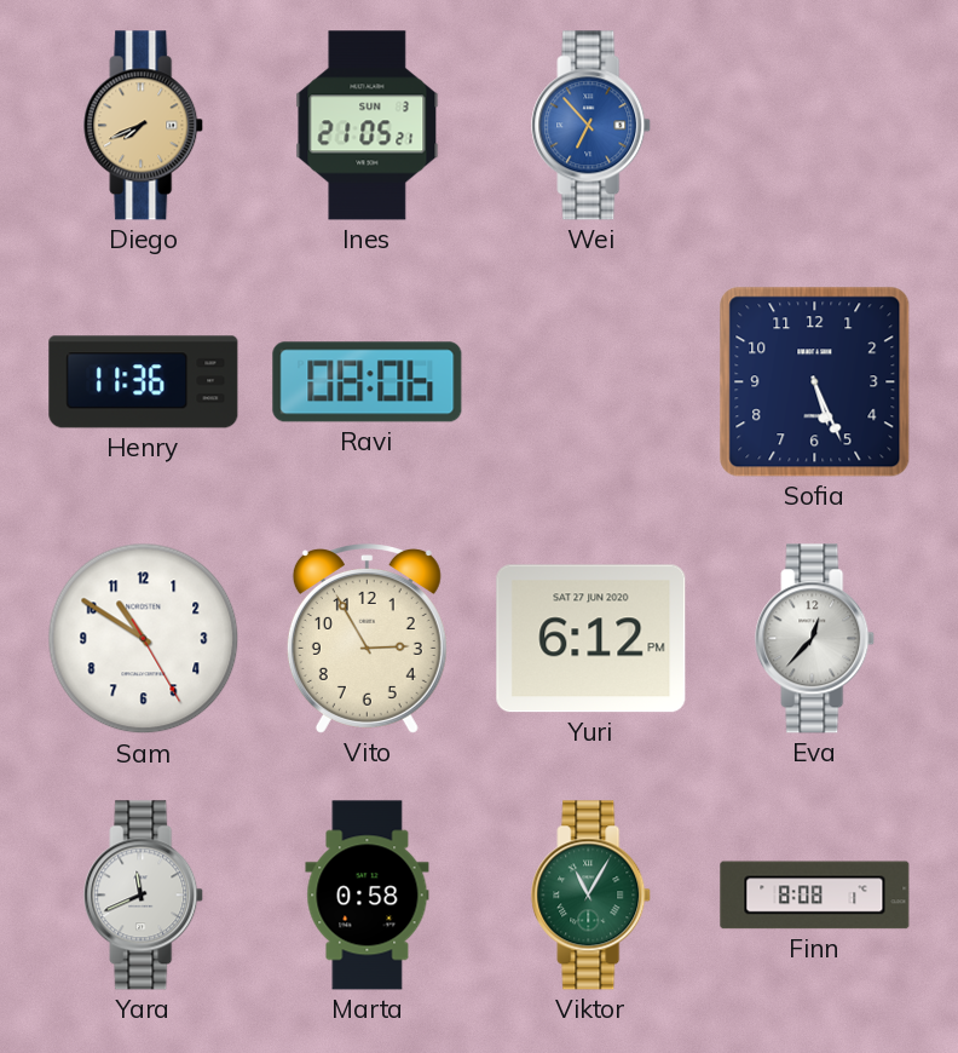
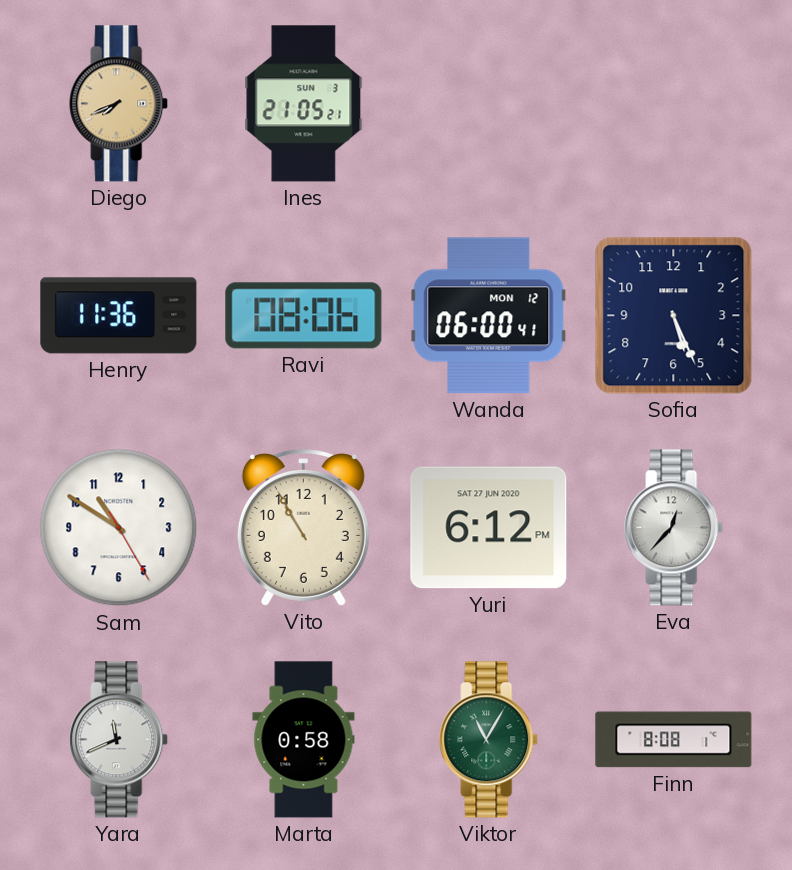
Wei: 6:53 -> none (591, 126)
Wanda: none -> 06:00 (489, 316)
Vito: 2:55 -> 10:55 (303, 528)
